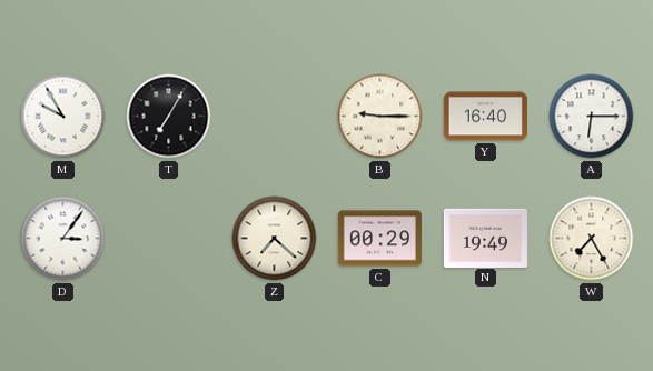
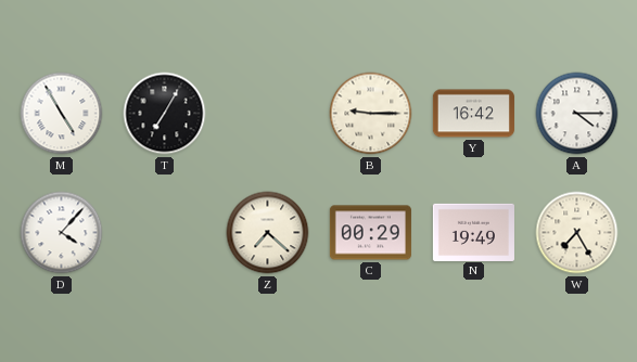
M: 9:55 -> 4:55 (62, 114)
Y: 16:40 -> 16:42 (473, 114)
A: 6:15 -> 4:15 (577, 114)
D: 3:06 -> 4:07 (62, 233)
